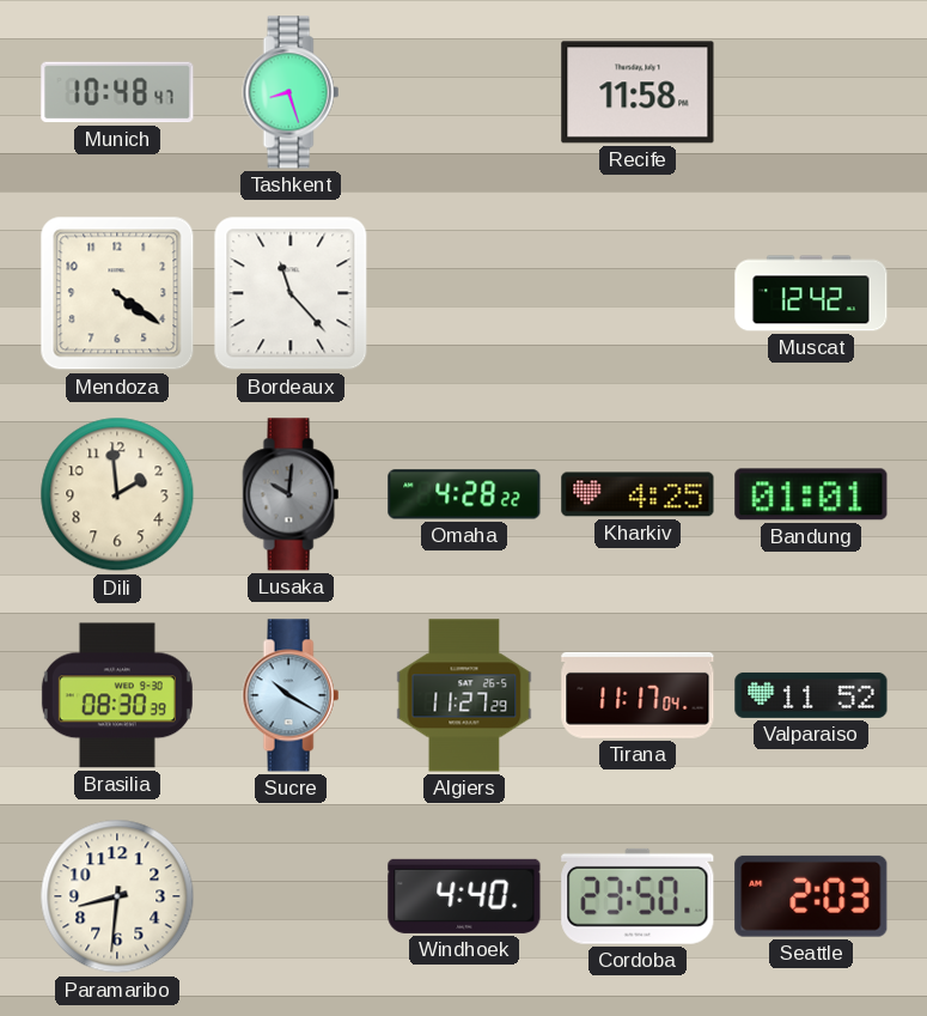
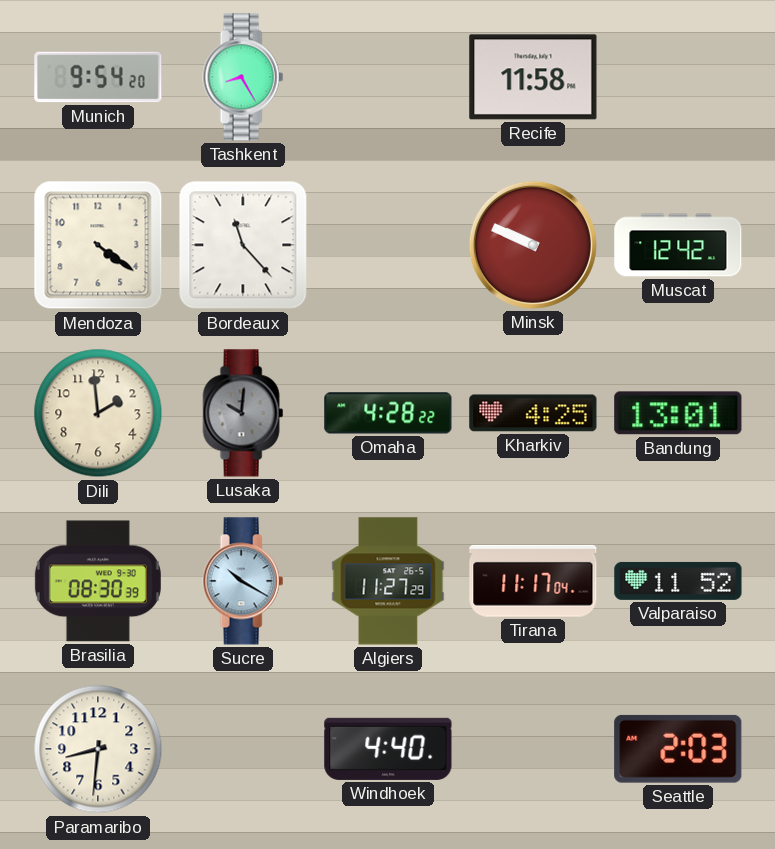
Munich: 10:48 -> 9:54 (98, 77)
Tashkent: 8:27 -> 8:25 (243, 77)
Minsk: none -> 9:49 (533, 245)
Bandung: 01:01 -> 13:01 (678, 413)
Cordoba: 23:50 -> none (638, 896)
